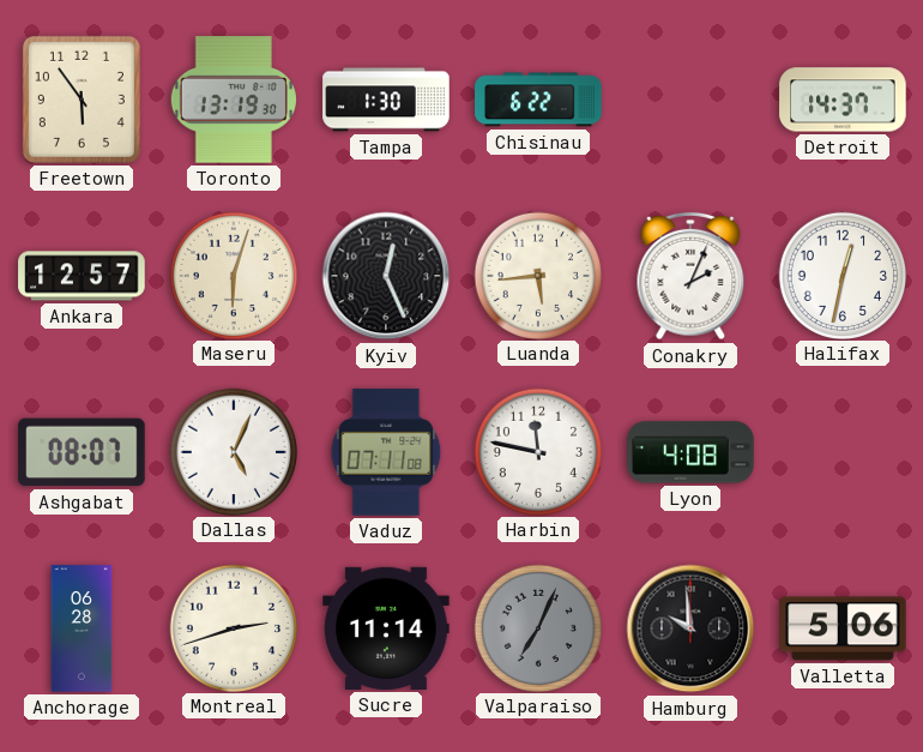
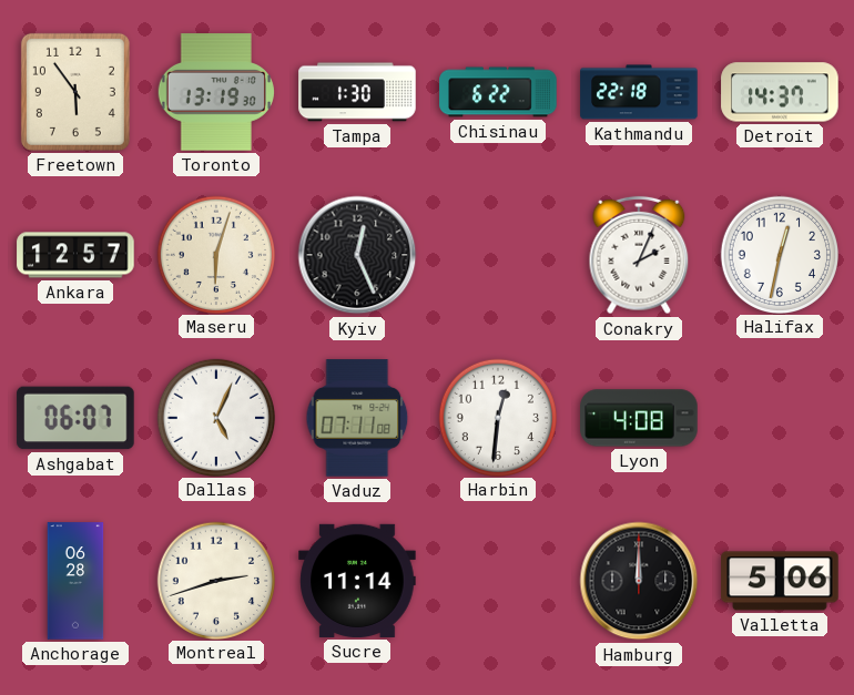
Kathmandu: none -> 22:18 (639, 92)
Luanda: 5:44 -> none (537, 275)
Ashgabat: 08:07 -> 06:07 (75, 418)
Harbin: 11:47 -> 12:31 (497, 417)
Valparaiso: 7:04 -> none (537, 627)
Hamburg: 9:59 -> 12:00 (639, 581)
